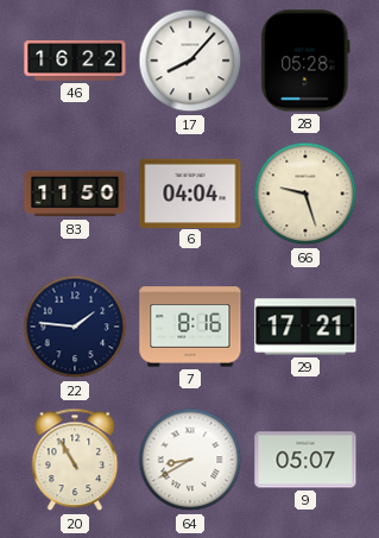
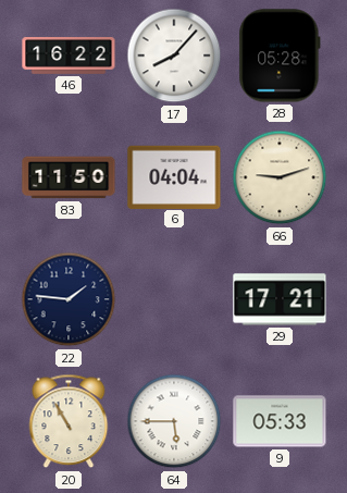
66: 9:27 -> 9:12 (280, 177)
7: 8:16 -> none (190, 327)
64: 8:40 -> 5:45 (174, 421)
9: 05:07 -> 05:33 (280, 421)
